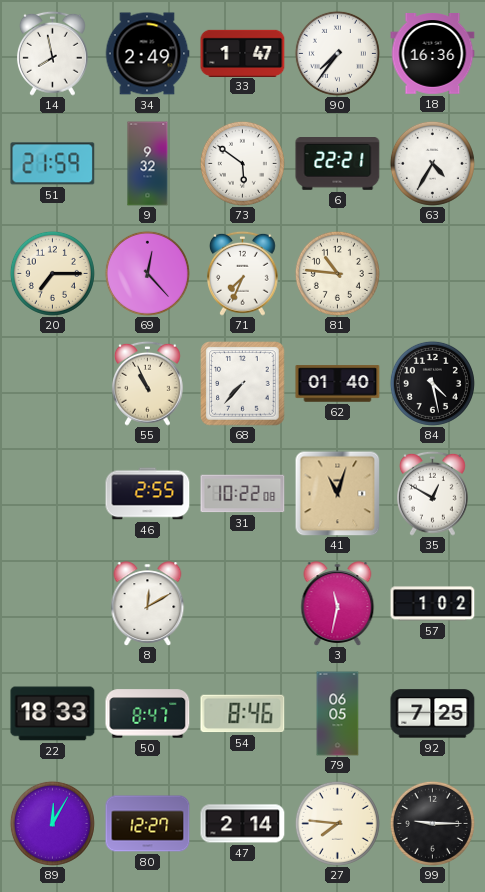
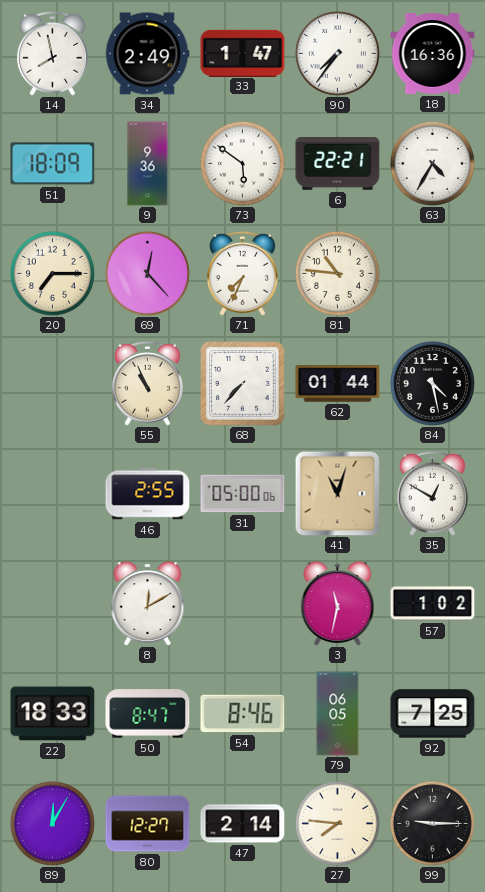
51: 21:59 -> 18:09 (53, 164)
9: 9:32 -> 9:36 (148, 164)
62: 01:40 -> 01:44 (338, 384)
31: 10:22 -> 05:00 (243, 494)
